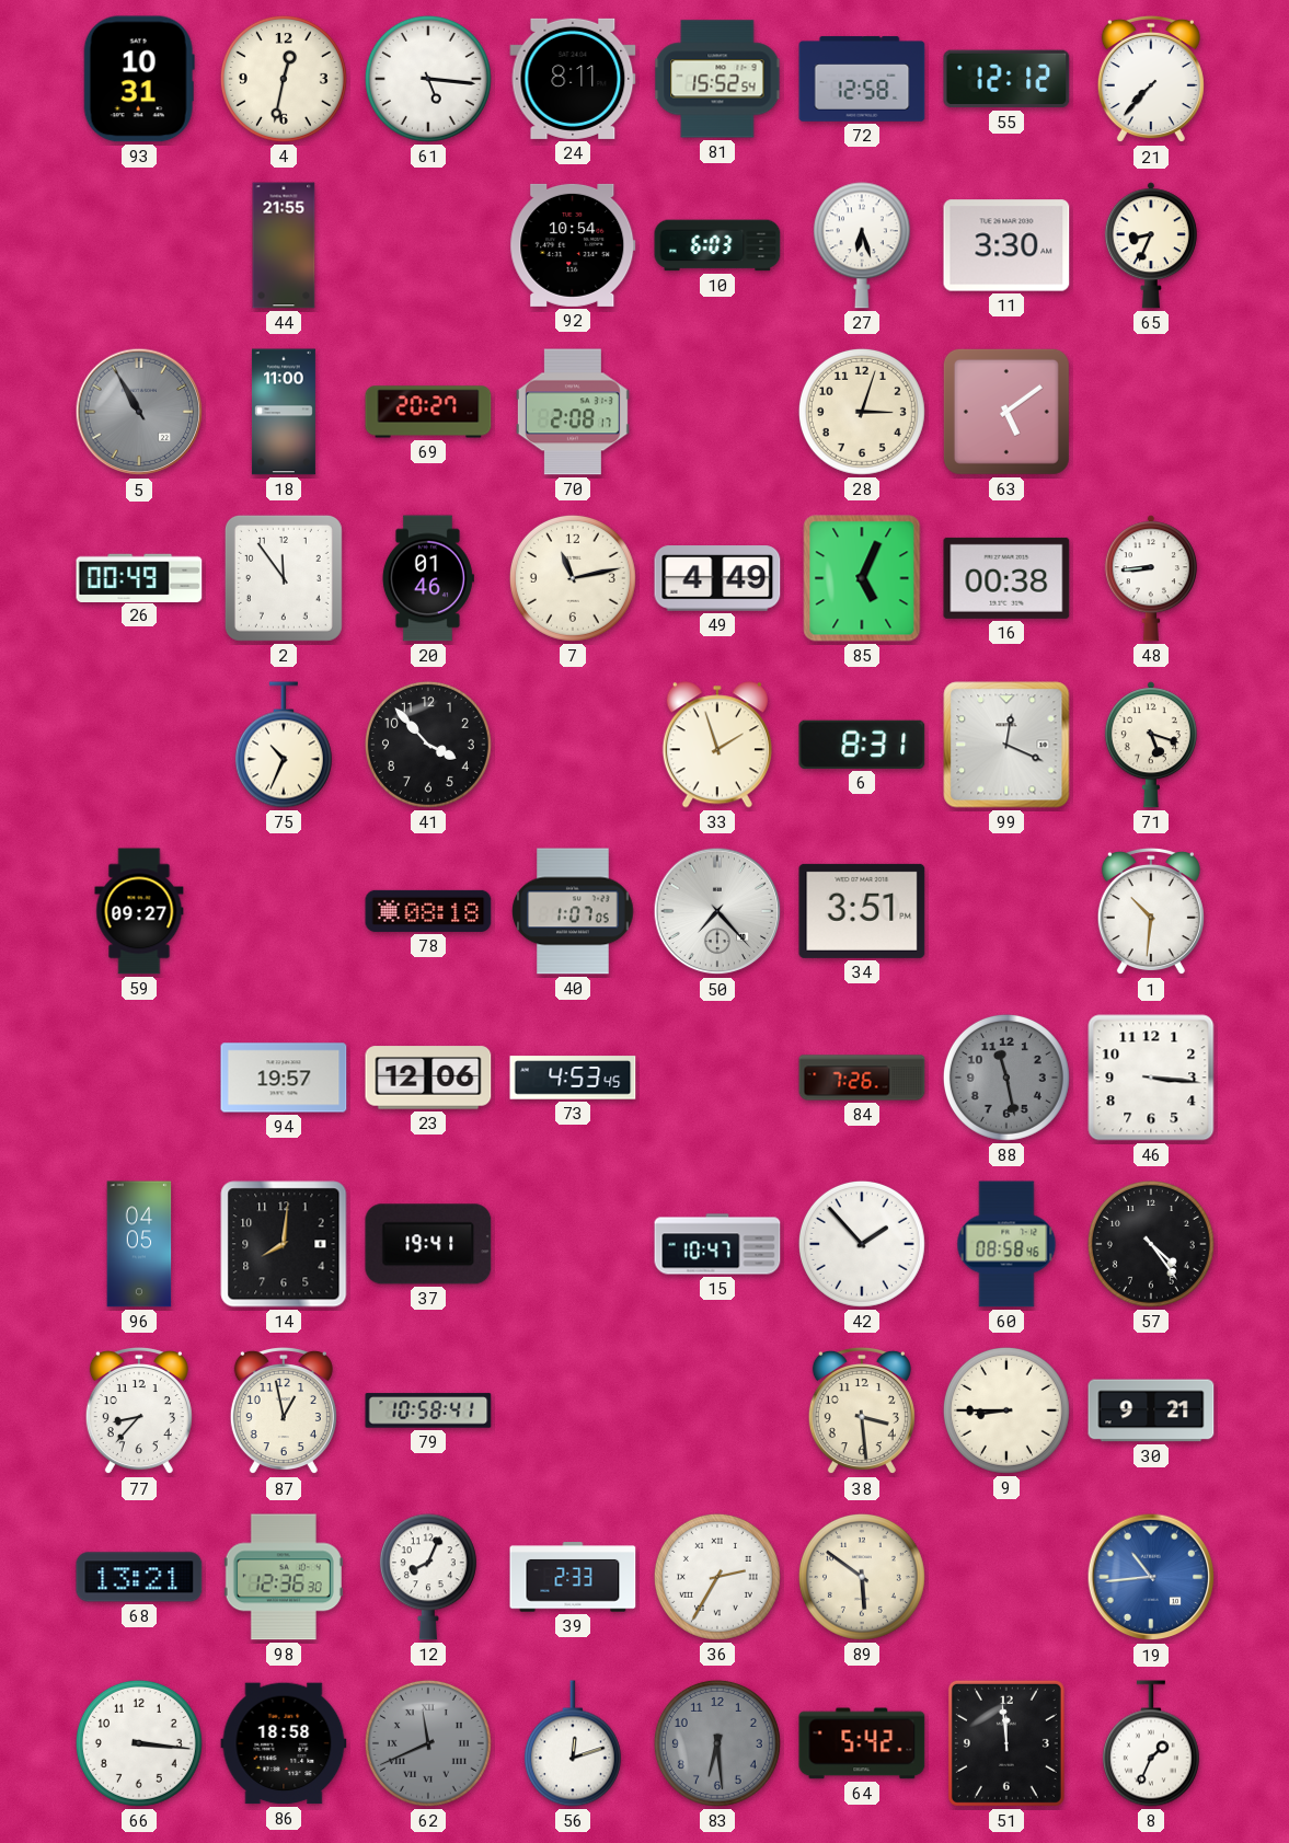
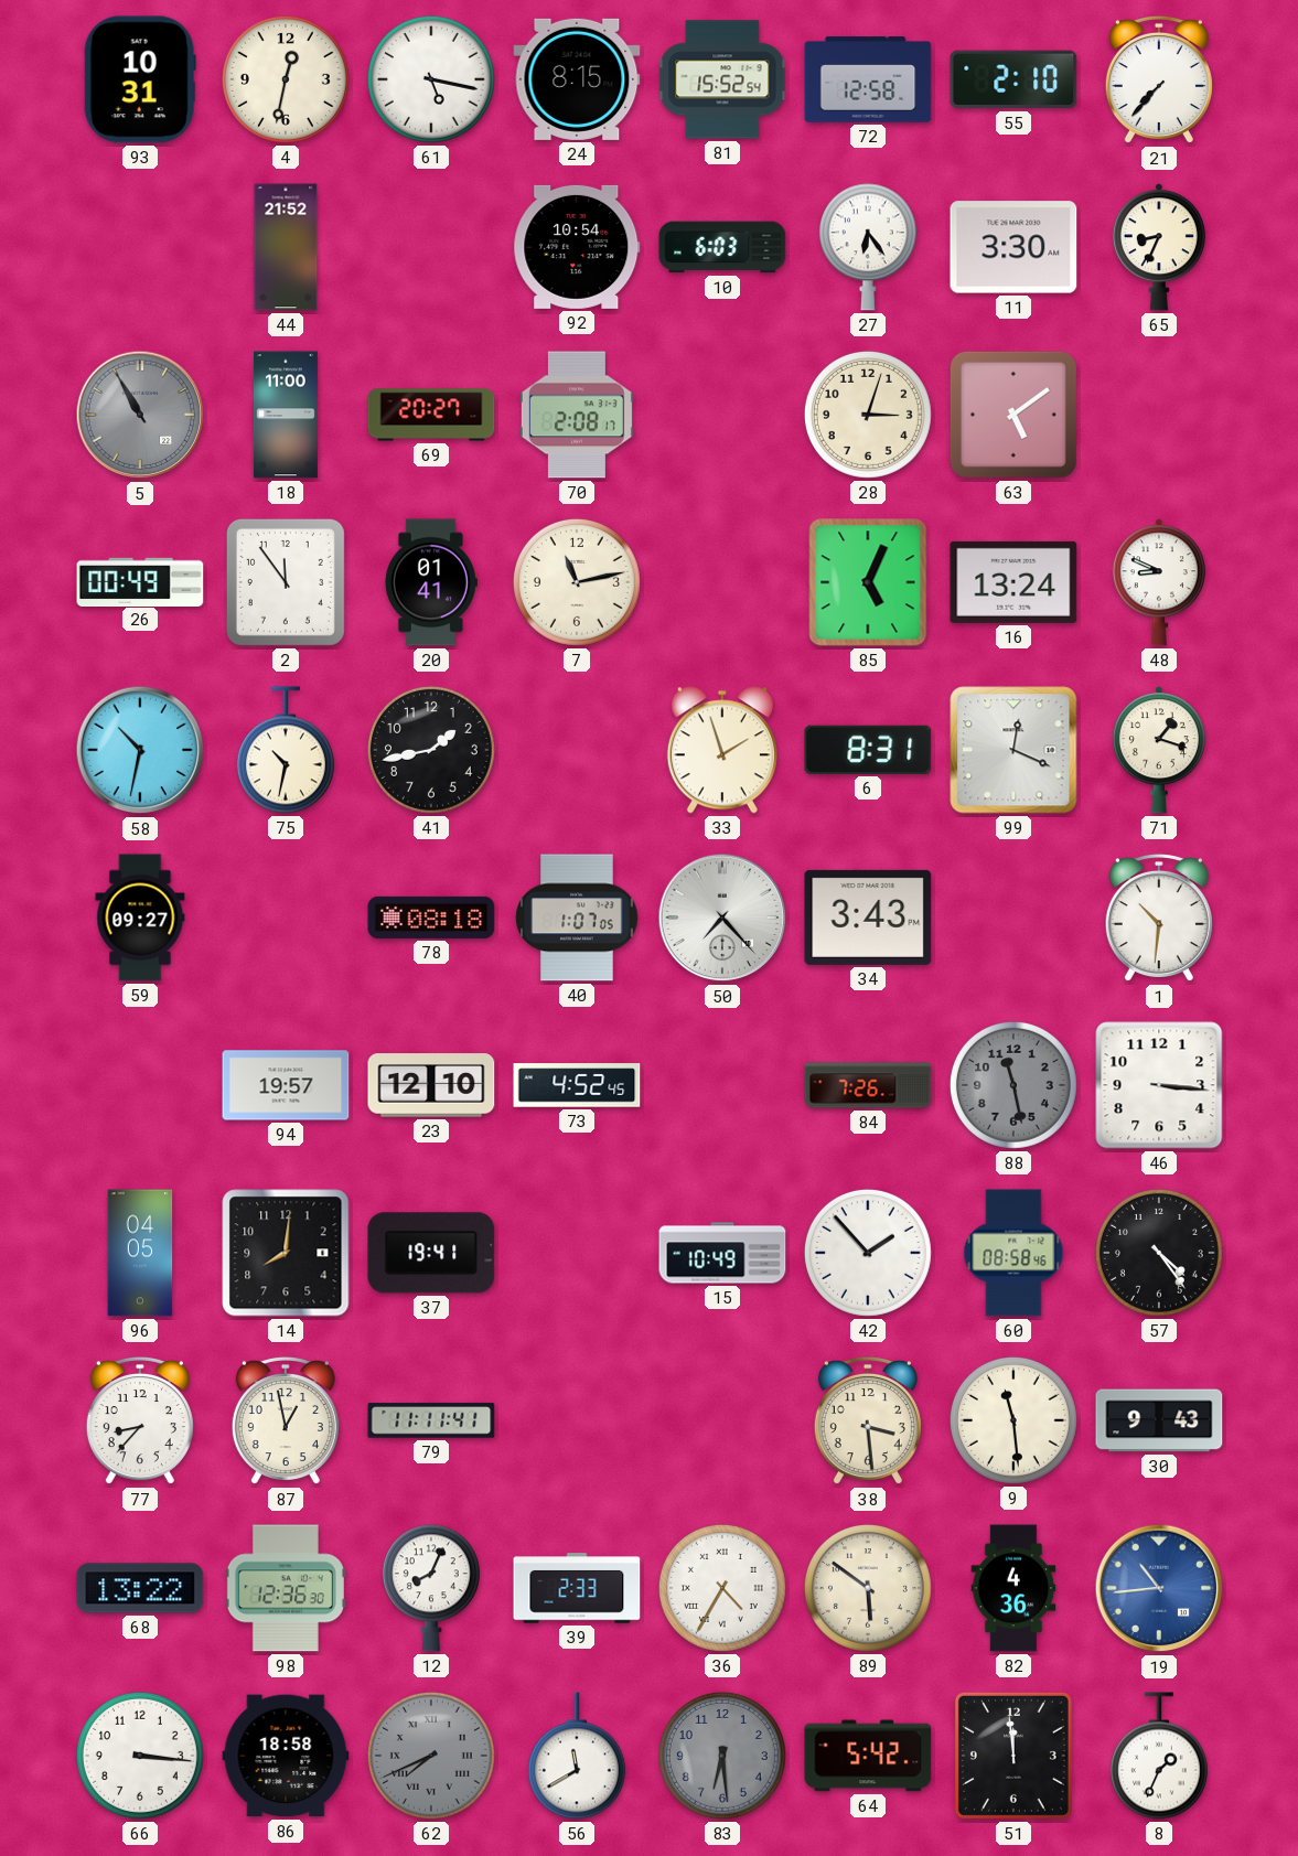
61: 5:16 -> 5:17 (431, 79)
24: 8:11 -> 8:15 (577, 79)
55: 12:12 -> 2:10 (1013, 79)
44: 21:55 -> 21:52 (286, 247)
27: 6:27 -> 6:24 (868, 247)
20: 01:46 -> 01:41 (431, 582)
49: 4:49 -> none (717, 578)
16: 00:38 -> 13:24 (1013, 582)
48: 8:44 -> 8:49 (1159, 582)
58: none -> 10:32 (140, 750)
75: 10:34 -> 10:32 (286, 750)
41: 3:53 -> 1:43 (431, 750)
71: 5:18 -> 1:18 (1159, 750)
34: 3:51 -> 3:43 (868, 918)
23: 12:06 -> 12:10 (431, 1085)
73: 4:53 -> 4:52 (577, 1085)
15: 10:47 -> 10:49 (722, 1253)
79: 10:58 -> 11:11 (431, 1420)
9: 8:45 -> 11:29 (1013, 1420)
30: 9:21 -> 9:43 (1159, 1420)
68: 13:21 -> 13:22 (140, 1588)
36: 2:35 -> 4:35 (722, 1588)
82: none -> 4:36 (1013, 1588)
62: 11:41 -> 7:41 (431, 1756)
56: 12:12 -> 11:40 (577, 1756)
